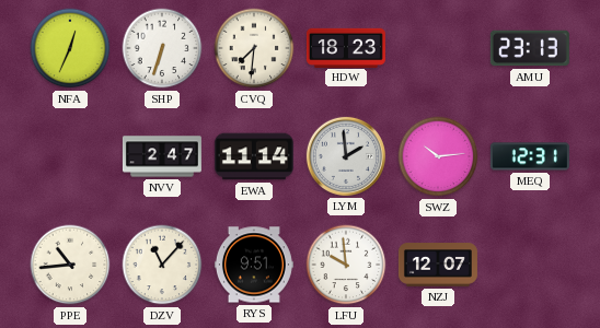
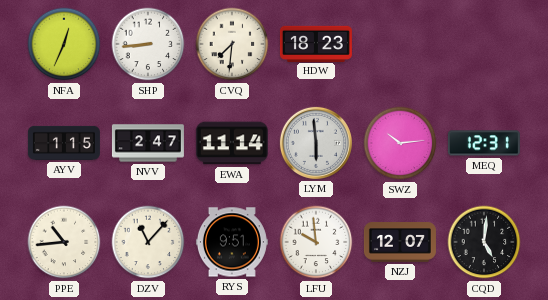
SHP: 6:33 -> 8:44 (148, 44)
AMU: 23:13 -> none (530, 48)
AYV: none -> 1:15 (64, 143)
LYM: 1:59 -> 5:59 (316, 143)
CQD: none -> 5:01 (484, 242)
